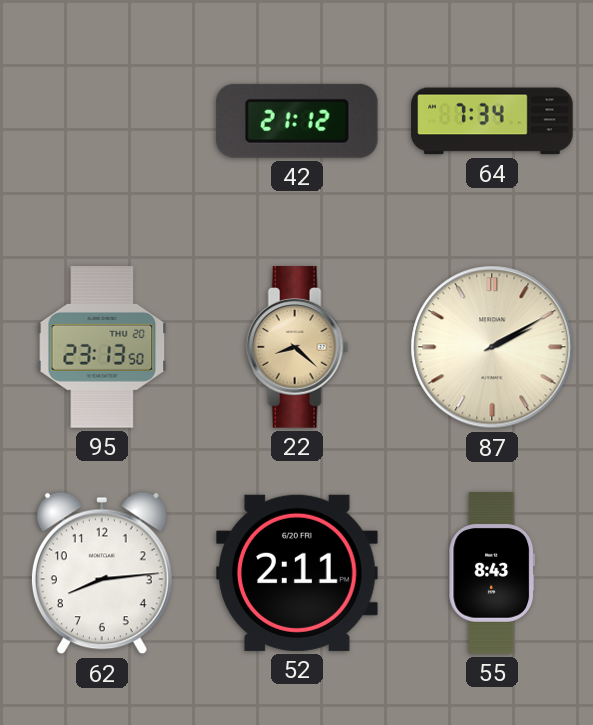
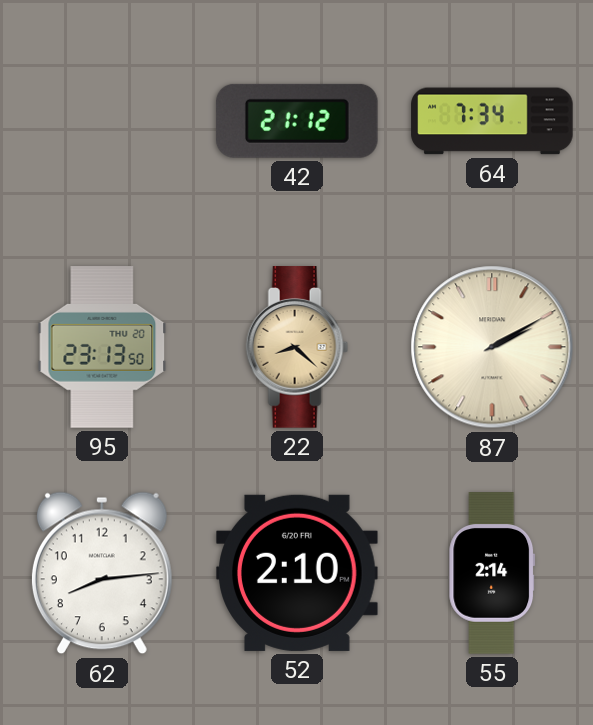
52: 2:11 -> 2:10 (297, 573)
55: 8:43 -> 2:14 (492, 573)
